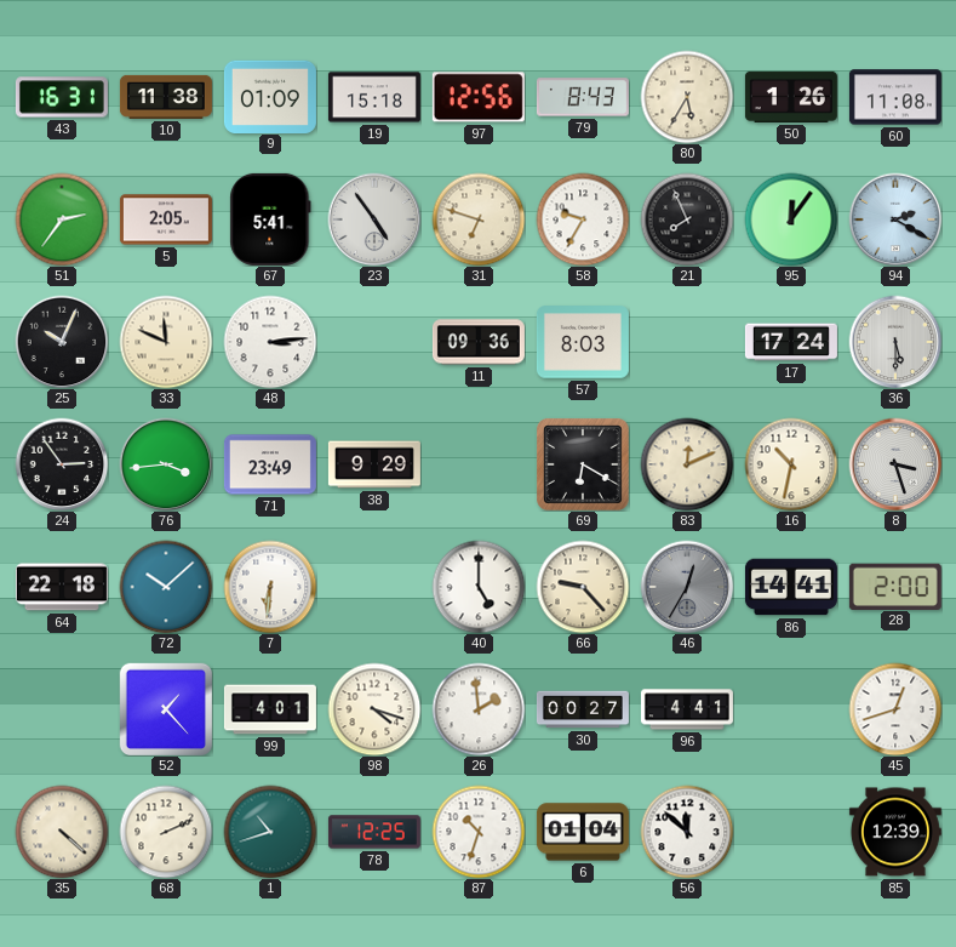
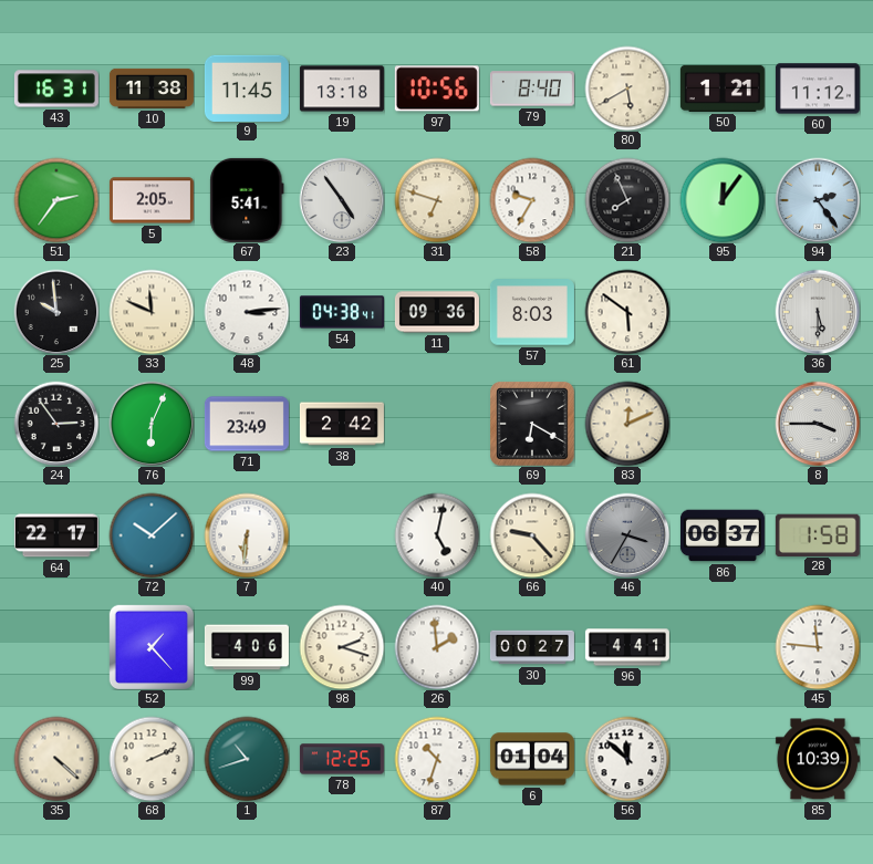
9: 01:09 -> 11:45 (247, 87)
19: 15:18 -> 13:18 (342, 89)
97: 12:56 -> 10:56 (437, 89)
79: 8:43 -> 8:40 (532, 89)
80: 5:35 -> 5:40 (627, 89)
50: 1:26 -> 1:21 (723, 89)
60: 11:08 -> 11:12 (818, 89)
94: 2:20 -> 2:24 (818, 200)
25: 10:04 -> 9:59 (56, 312)
54: none -> 04:38 (342, 312)
61: none -> 5:51 (627, 312)
17: 17:24 -> none (791, 342)
76: 3:44 -> 6:04 (152, 424)
38: 9:29 -> 2:42 (342, 424)
16: 10:32 -> none (791, 464)
8: 3:27 -> 3:45 (818, 424)
64: 22:18 -> 22:17 (56, 535)
40: 5:00 -> 5:02 (437, 535)
46: 12:35 -> 3:35 (627, 535)
86: 14:41 -> 06:37 (723, 535)
28: 2:00 -> 1:58 (818, 534)
99: 4:01 -> 4:06 (247, 647)
98: 4:18 -> 2:18 (342, 647)
45: 12:42 -> 11:46 (818, 647)
85: 12:39 -> 10:39 (818, 759)
